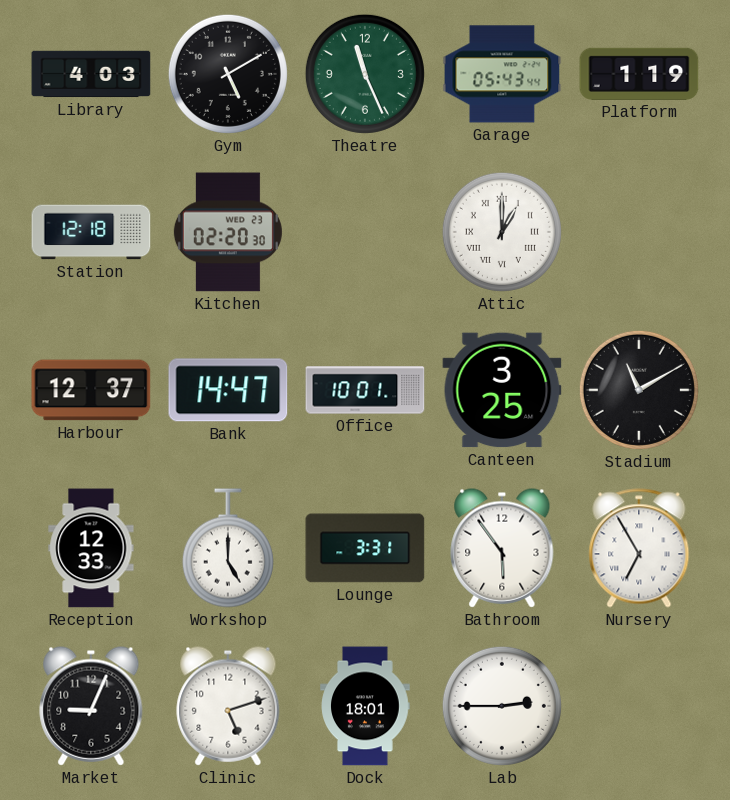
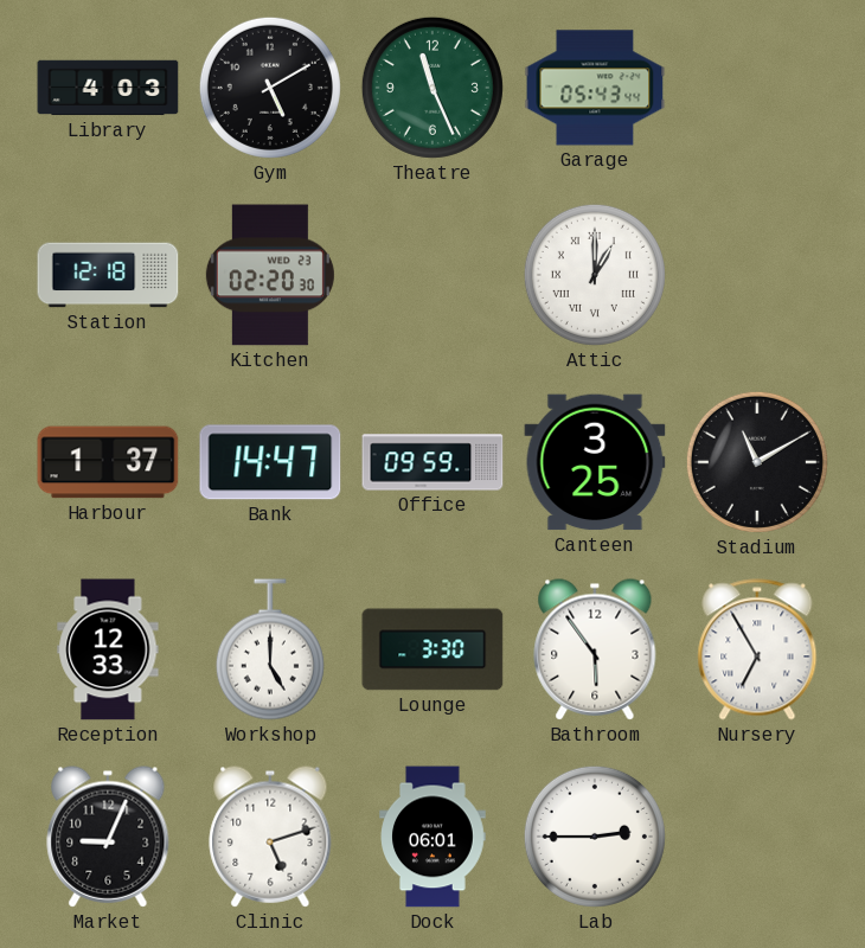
Platform: 1:19 -> none (639, 74)
Harbour: 12:37 -> 1:37 (108, 462)
Office: 10:01 -> 09:59 (432, 462)
Lounge: 3:31 -> 3:30 (432, 649)
Dock: 18:01 -> 06:01 (432, 837)
